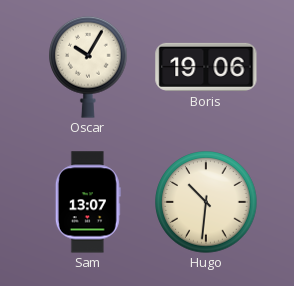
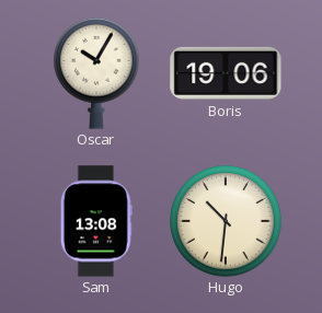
Sam: 13:07 -> 13:08 (96, 221)
